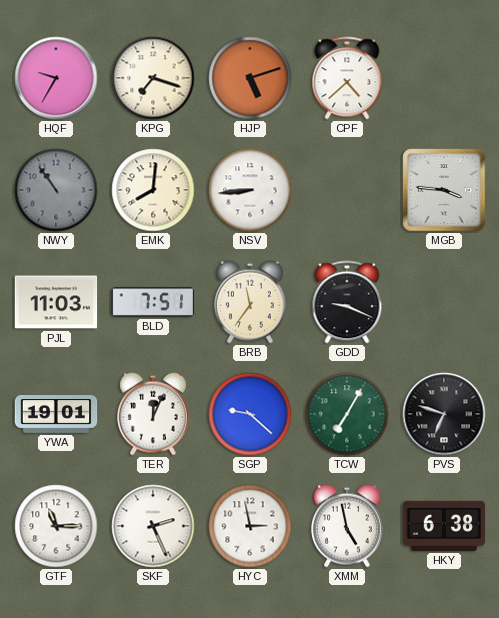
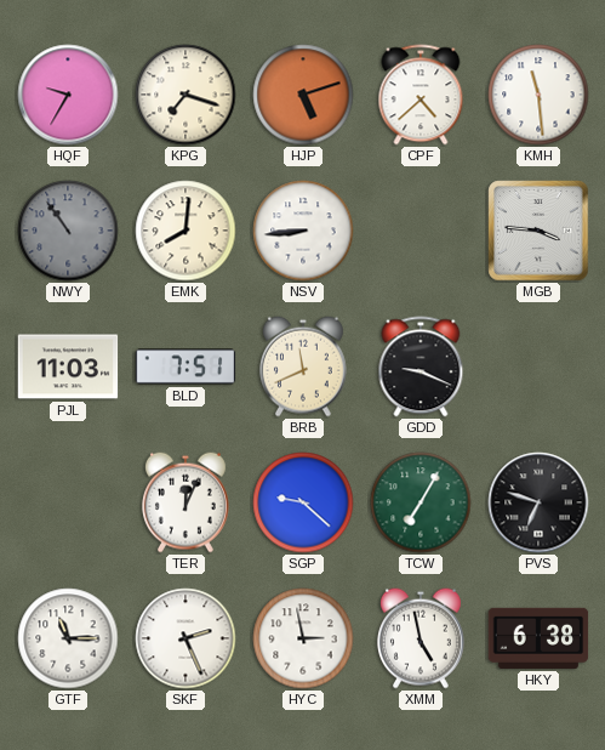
KMH: none -> 11:29 (538, 95)
BRB: 11:36 -> 11:41 (303, 367)
YWA: 19:01 -> none (56, 415)
